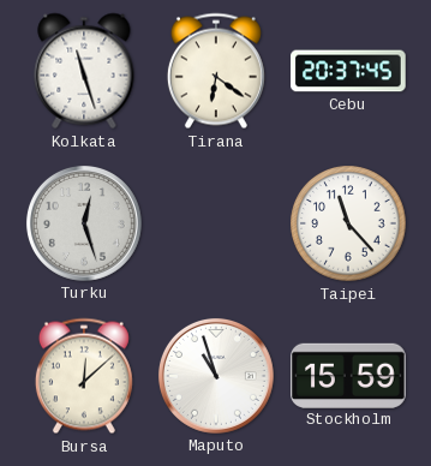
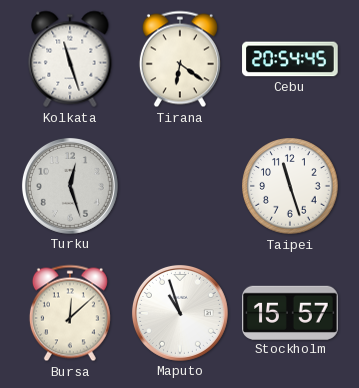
Cebu: 20:37 -> 20:54 (290, 59)
Taipei: 11:23 -> 11:27 (290, 186)
Stockholm: 15:59 -> 15:57 (290, 312)
